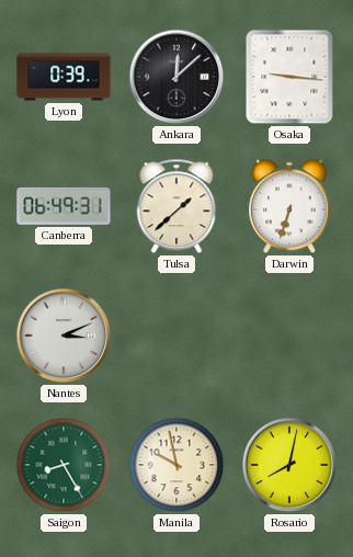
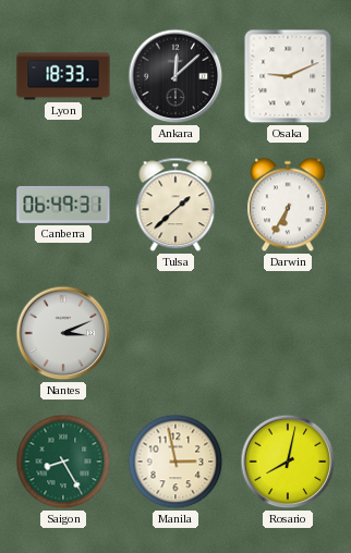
Lyon: 0:39 -> 18:33 (63, 76)
Osaka: 9:16 -> 9:11 (288, 76)
Darwin: 6:33 -> 6:35 (289, 205)
Manila: 9:58 -> 2:58 (175, 462)
